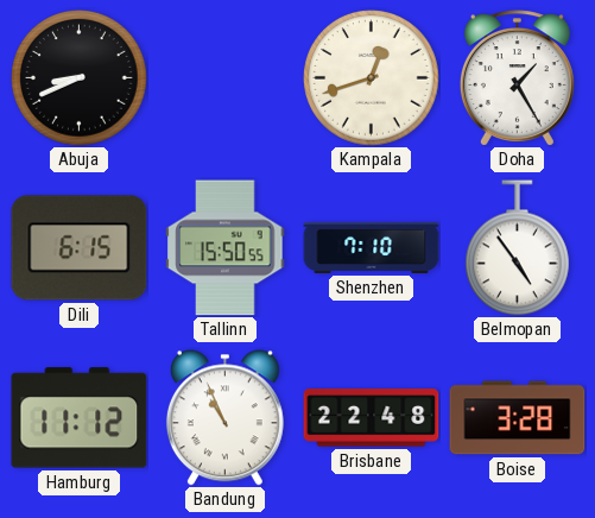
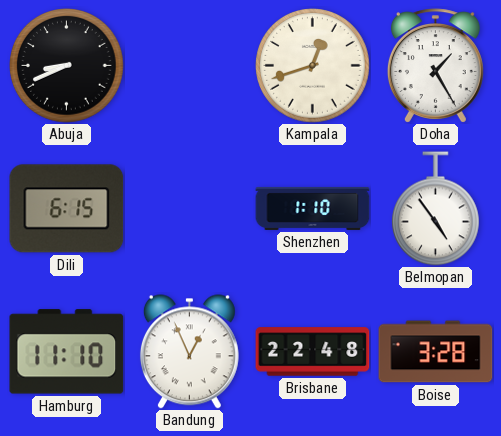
Tallinn: 15:50 -> none (226, 248)
Shenzhen: 7:10 -> 1:10 (313, 208)
Hamburg: 11:12 -> 11:10 (67, 352)
Bandung: 10:56 -> 12:56 (189, 352)
